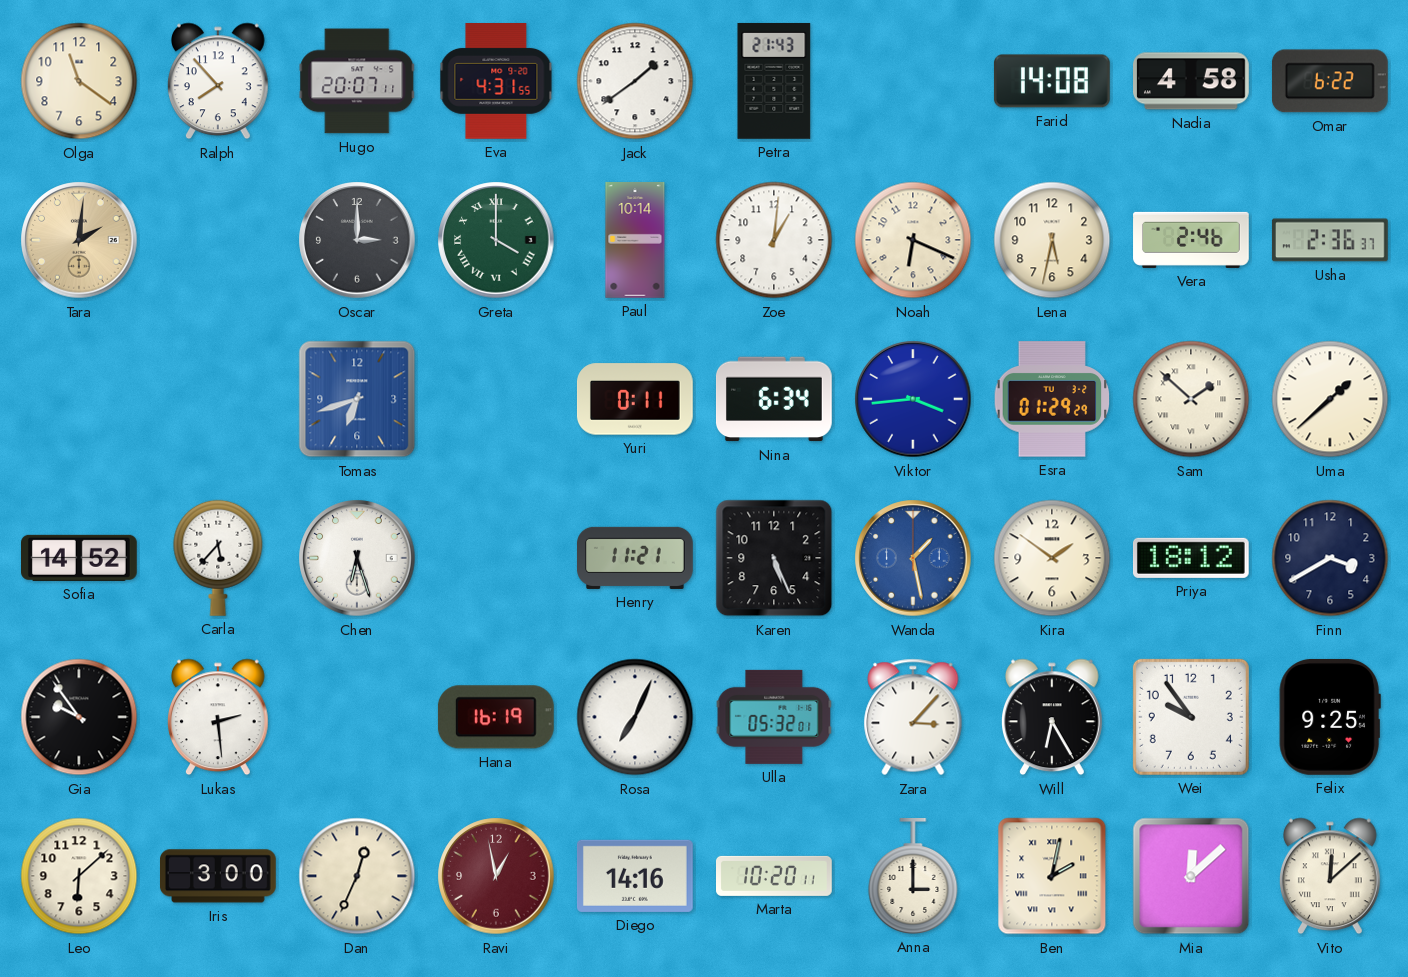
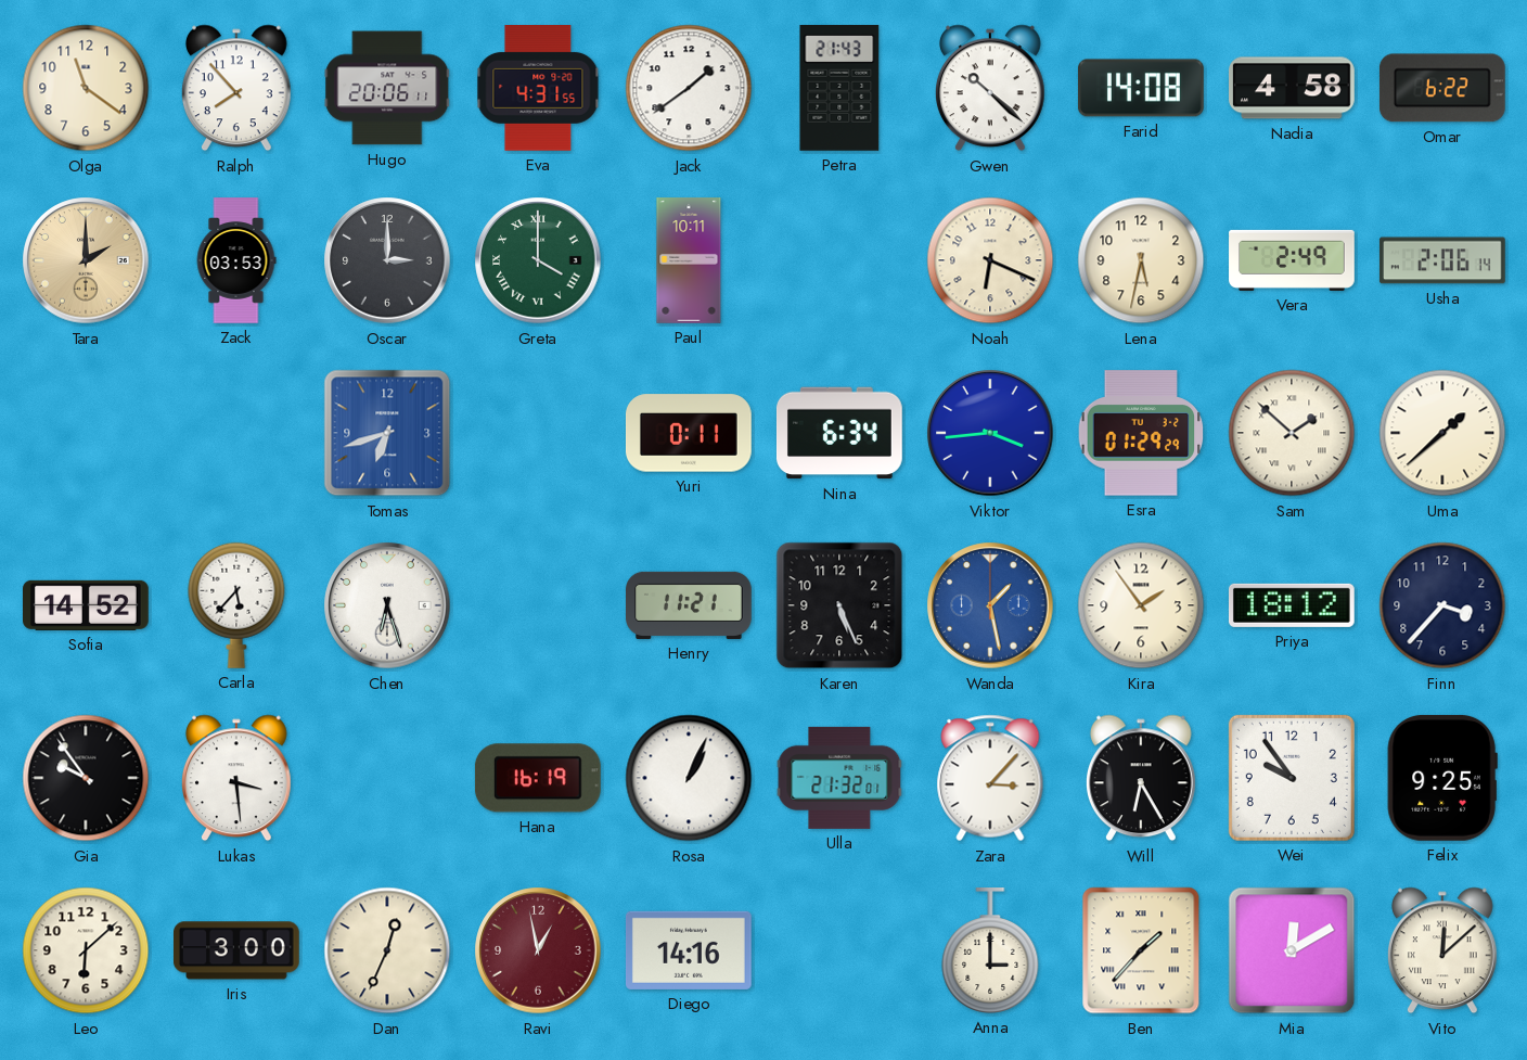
Hugo: 20:07 -> 20:06 (387, 88)
Gwen: none -> 10:22 (991, 88)
Tara: 2:01 -> 2:00 (86, 260)
Zack: none -> 03:53 (236, 260)
Paul: 10:14 -> 10:11 (689, 260)
Zoe: 1:01 -> none (774, 240)
Vera: 2:46 -> 2:49 (1292, 260)
Usha: 2:36 -> 2:06 (1442, 260)
Kira: 1:51 -> 1:54 (1141, 605)
Finn: 3:40 -> 3:37 (1442, 605)
Lukas: 2:29 -> 3:29 (238, 778)
Rosa: 7:04 -> 1:04 (689, 778)
Ulla: 05:32 -> 21:32 (839, 778)
Marta: 10:20 -> none (775, 876)
Ben: 2:02 -> 1:37 (1141, 950)
Mia: 12:08 -> 12:10 (1292, 950)
